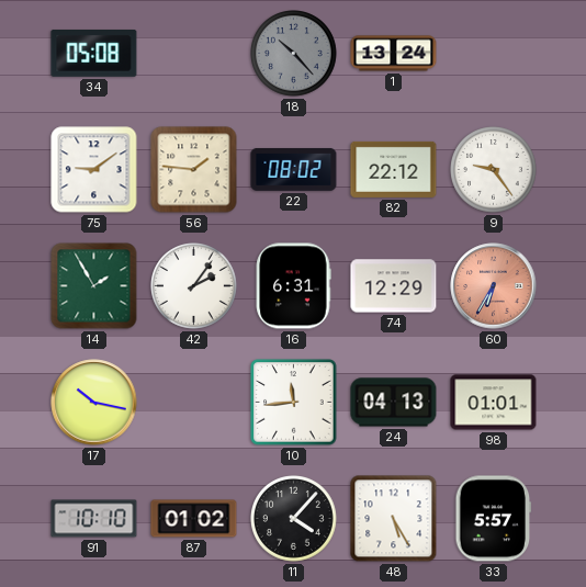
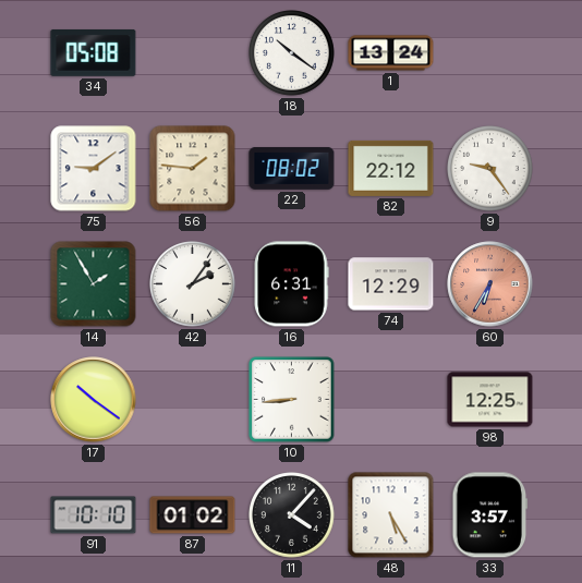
18: 10:23 -> 10:21 (292, 53)
18 dial: grey -> white (292, 53)
17: 10:17 -> 10:21 (94, 400)
10: 11:44 -> 8:44 (292, 400)
24: 04:13 -> none (394, 403)
98: 01:01 -> 12:25 (490, 400)
33: 5:57 -> 3:57 (490, 515)
